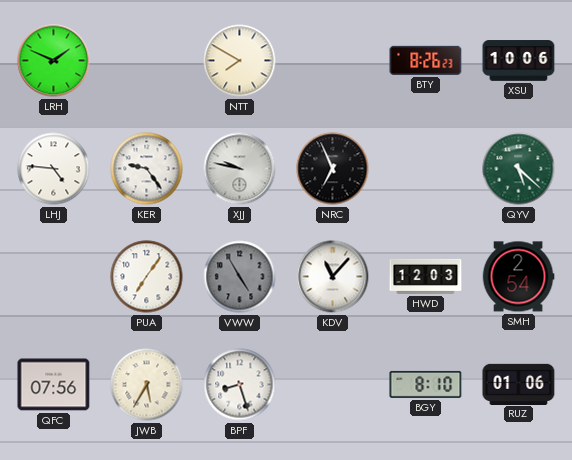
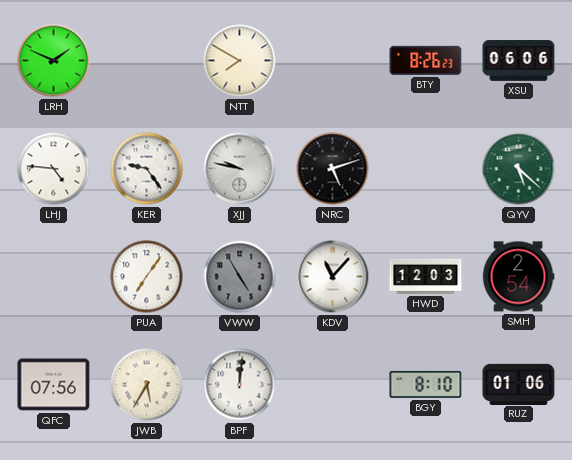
XSU: 10:06 -> 06:06 (519, 61)
NRC: 6:56 -> 5:12 (333, 169)
BPF: 8:27 -> 12:01 (240, 385)
